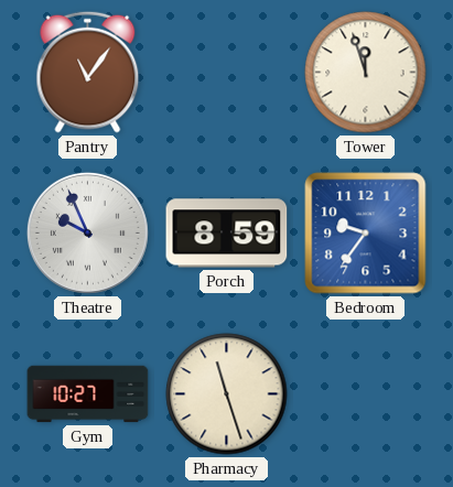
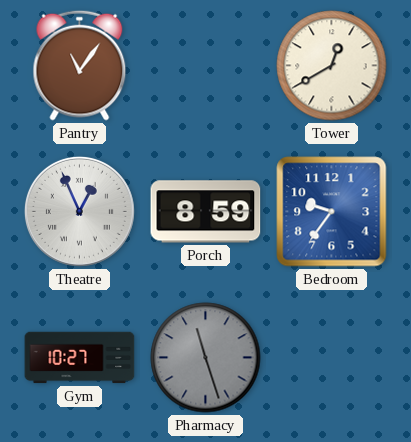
Tower: 11:57 -> 12:40 (332, 66)
Theatre: 9:56 -> 12:56 (79, 211)
Pharmacy dial: cream -> grey (206, 358)
